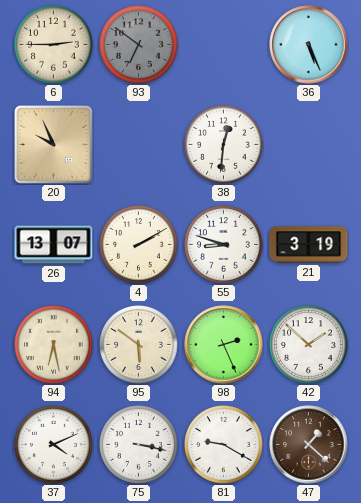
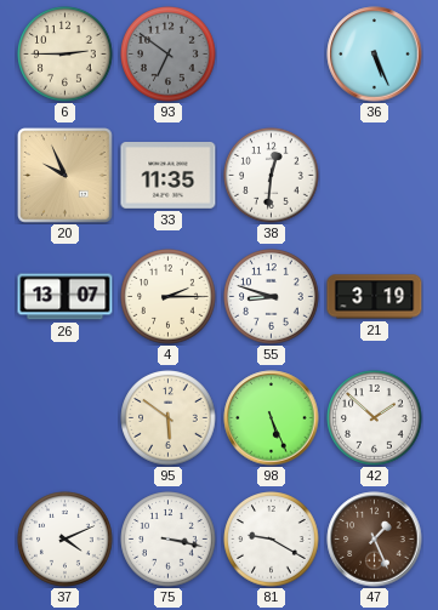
33: none -> 11:35 (169, 176)
4: 2:10 -> 2:15 (169, 297)
94: 6:28 -> none (54, 345)
98: 2:26 -> 5:26 (272, 418)
47: 1:22 -> 1:26 (375, 540)
